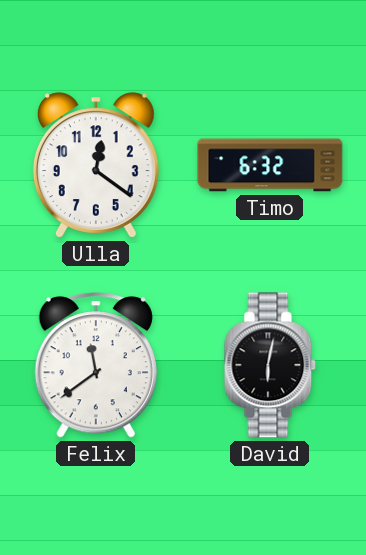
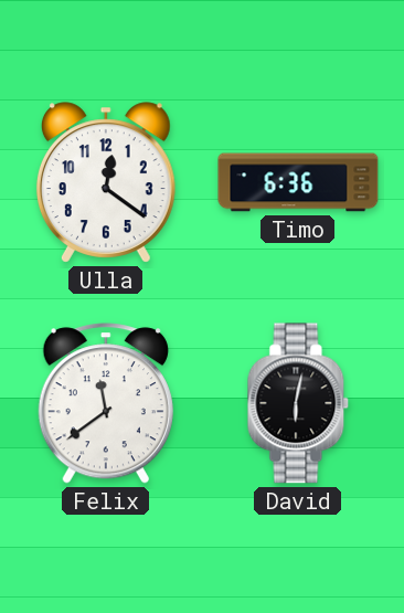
Timo: 6:32 -> 6:36 (298, 182)
